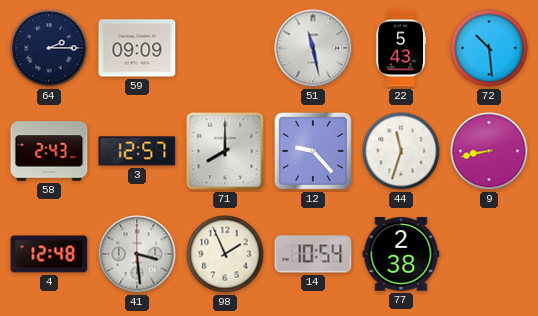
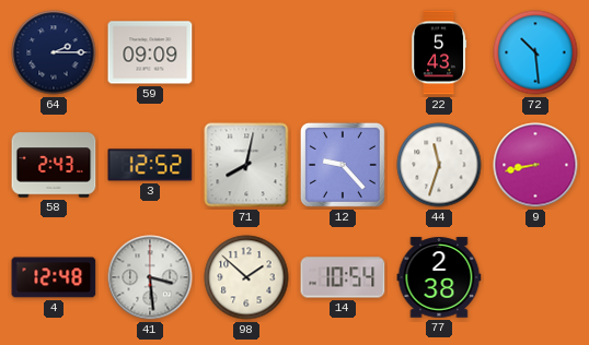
51: 11:28 -> none (313, 48)
3: 12:57 -> 12:52 (150, 165)
71: 8:00 -> 8:02 (246, 165)
98: 1:56 -> 1:52 (246, 277)
